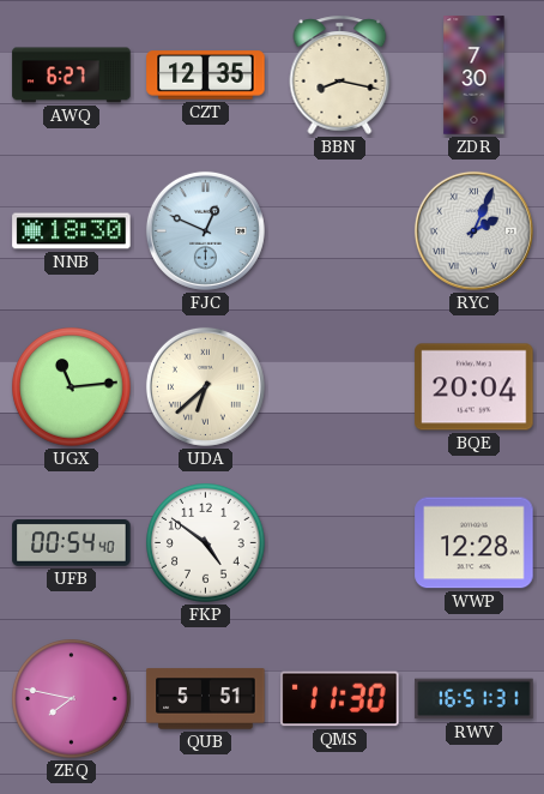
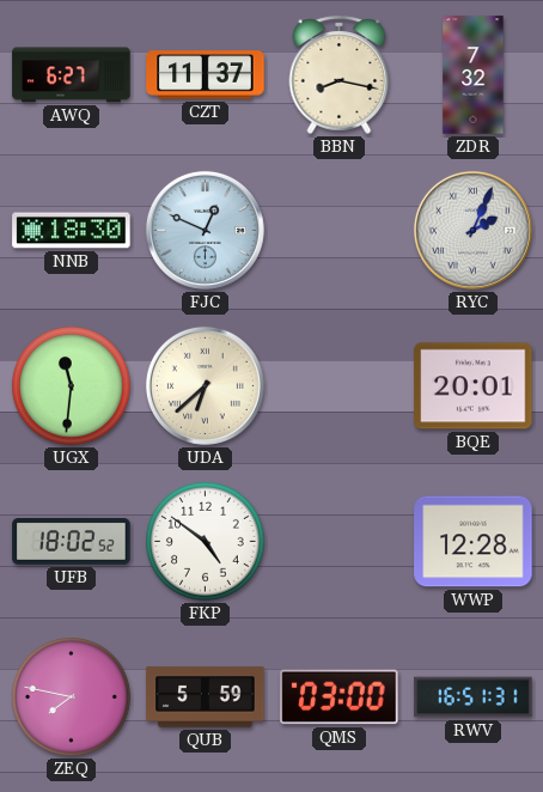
CZT: 12:35 -> 11:37 (206, 75)
ZDR: 7:30 -> 7:32 (474, 75)
UGX: 11:14 -> 11:31 (72, 386)
BQE: 20:04 -> 20:01 (474, 386)
UFB: 00:54 -> 18:02 (72, 542)
QUB: 5:51 -> 5:59 (206, 697)
QMS: 11:30 -> 03:00 (340, 697)
